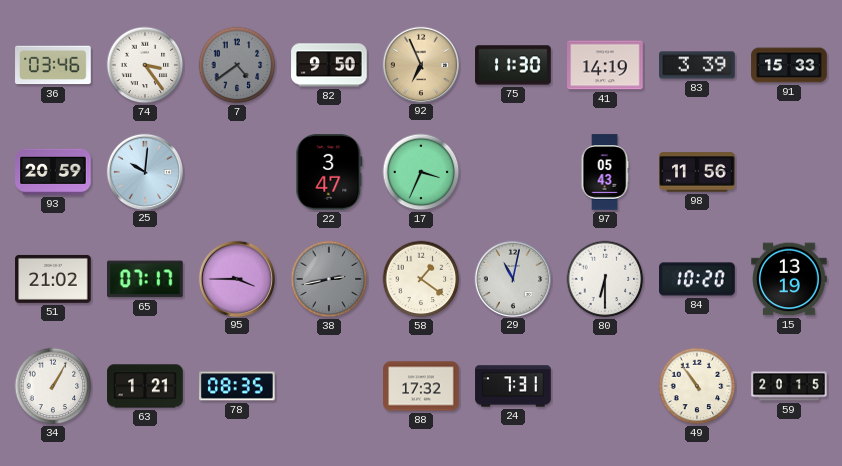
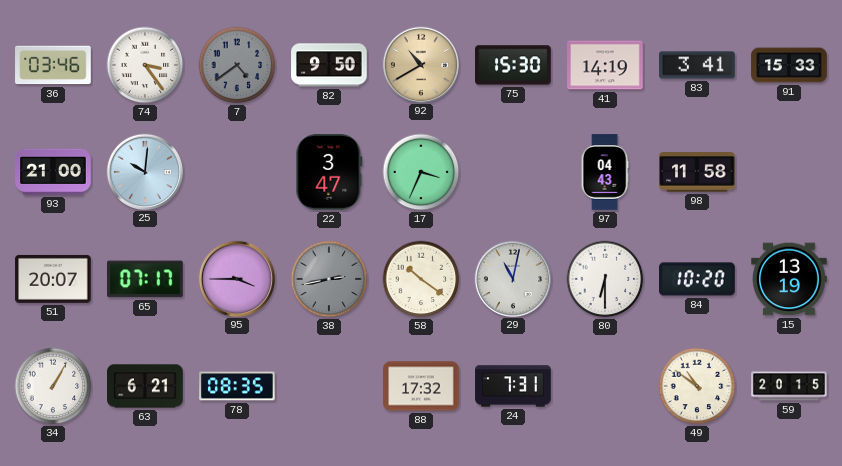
92: 6:56 -> 10:40 (420, 64)
75: 11:30 -> 15:30 (513, 65)
83: 3:39 -> 3:41 (697, 65)
93: 20:59 -> 21:00 (53, 172)
97: 05:43 -> 04:43 (605, 172)
98: 11:56 -> 11:58 (697, 172)
51: 21:02 -> 20:07 (53, 279)
58: 1:21 -> 10:21 (421, 279)
63: 1:21 -> 6:21 (145, 386)
49: 10:54 -> 10:51 (697, 386)
